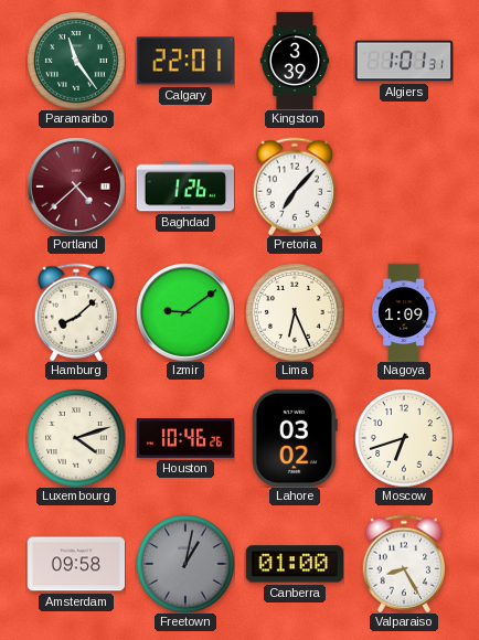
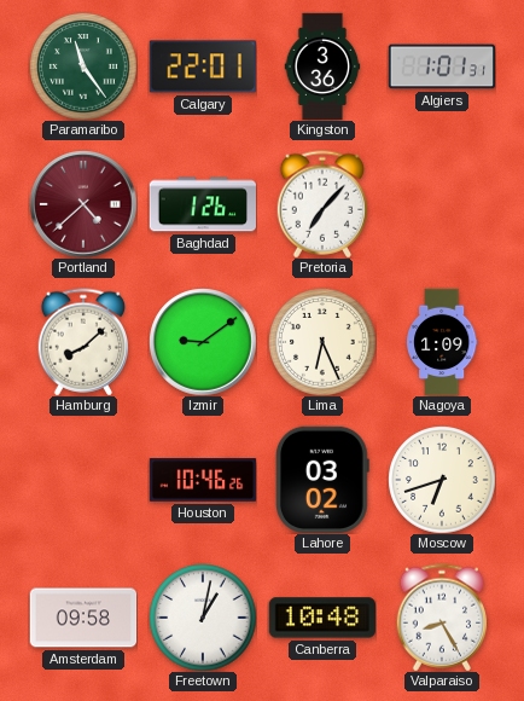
Kingston: 3:39 -> 3:36 (322, 66)
Luxembourg: 4:12 -> none (76, 438)
Freetown dial: grey -> white (203, 618)
Canberra: 01:00 -> 10:48 (321, 618)
